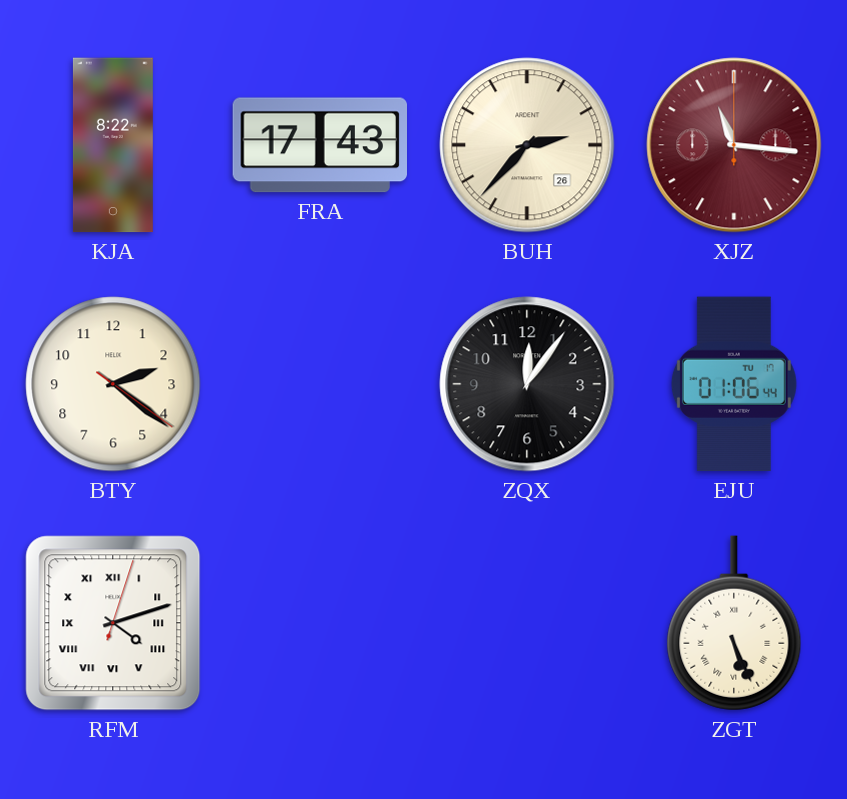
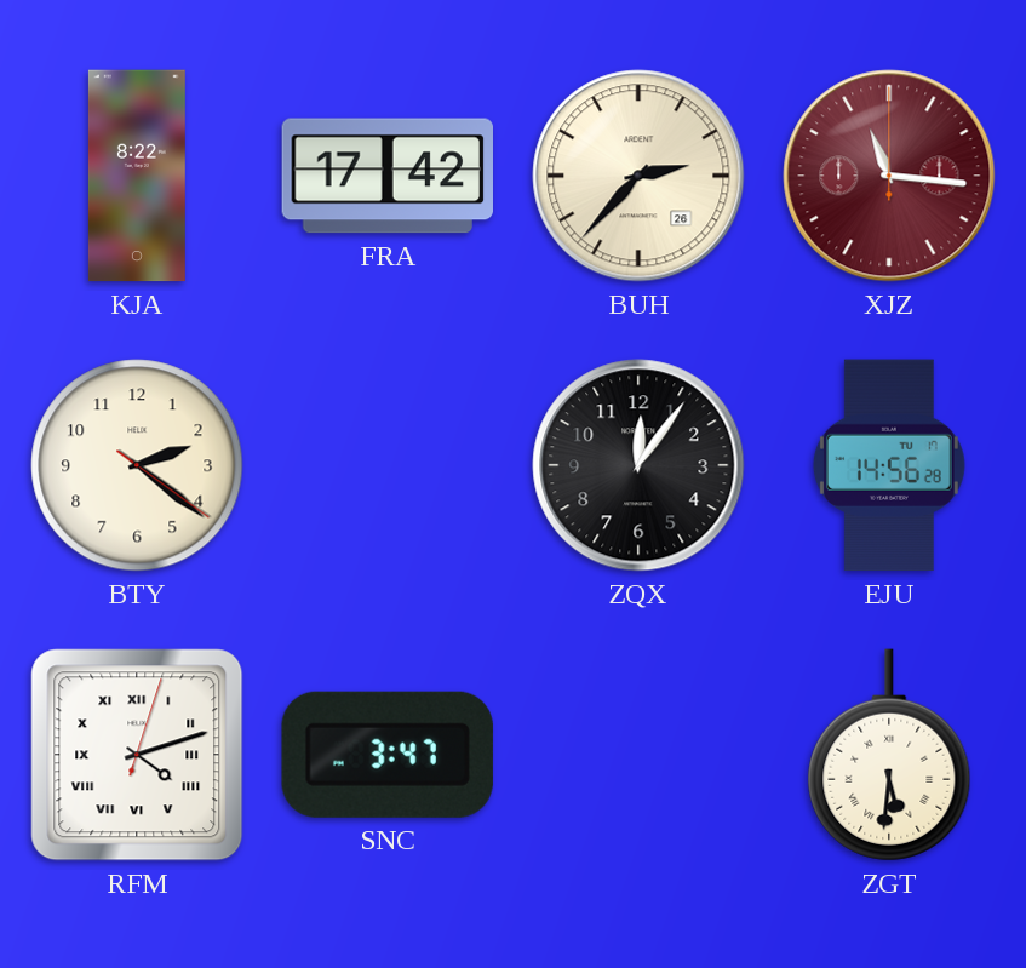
FRA: 17:43 -> 17:42 (386, 176)
EJU: 01:06 -> 14:56 (889, 465)
SNC: none -> 3:47 (388, 755)
ZGT: 5:26 -> 5:31 (889, 755)
